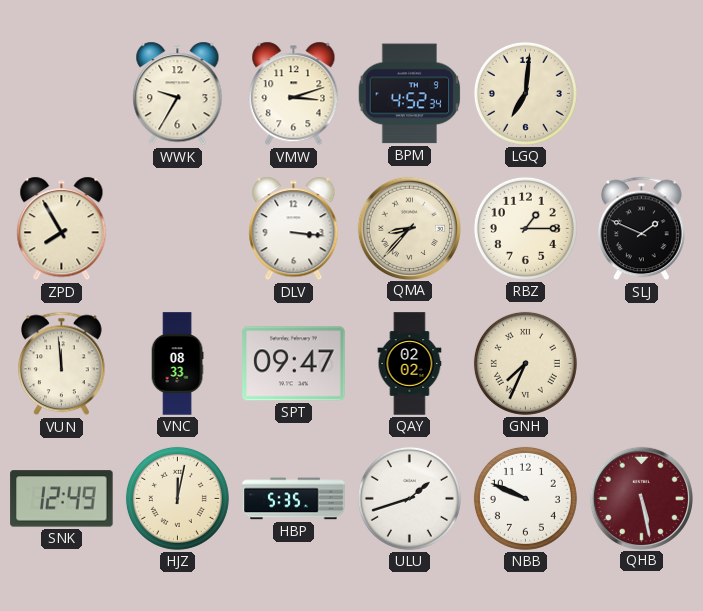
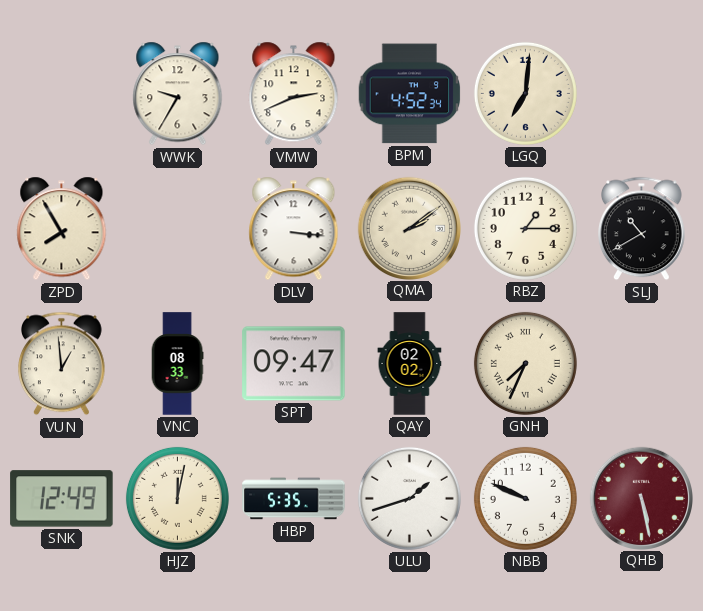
VMW: 3:12 -> 2:41 (294, 94)
QMA: 8:37 -> 2:09 (409, 228)
SLJ: 1:49 -> 10:40 (642, 229)
VUN: 11:59 -> 12:59 (62, 364)
